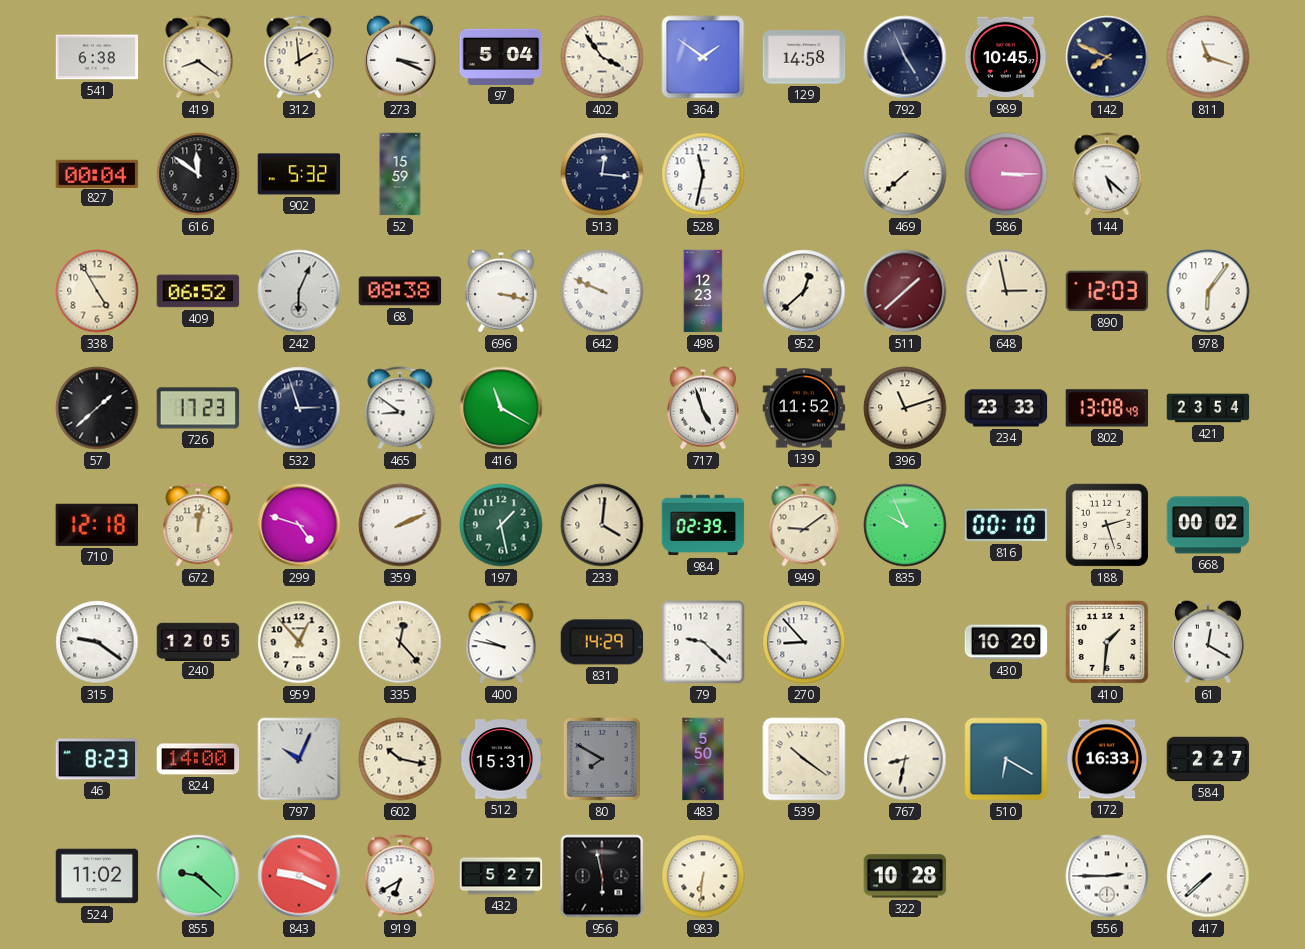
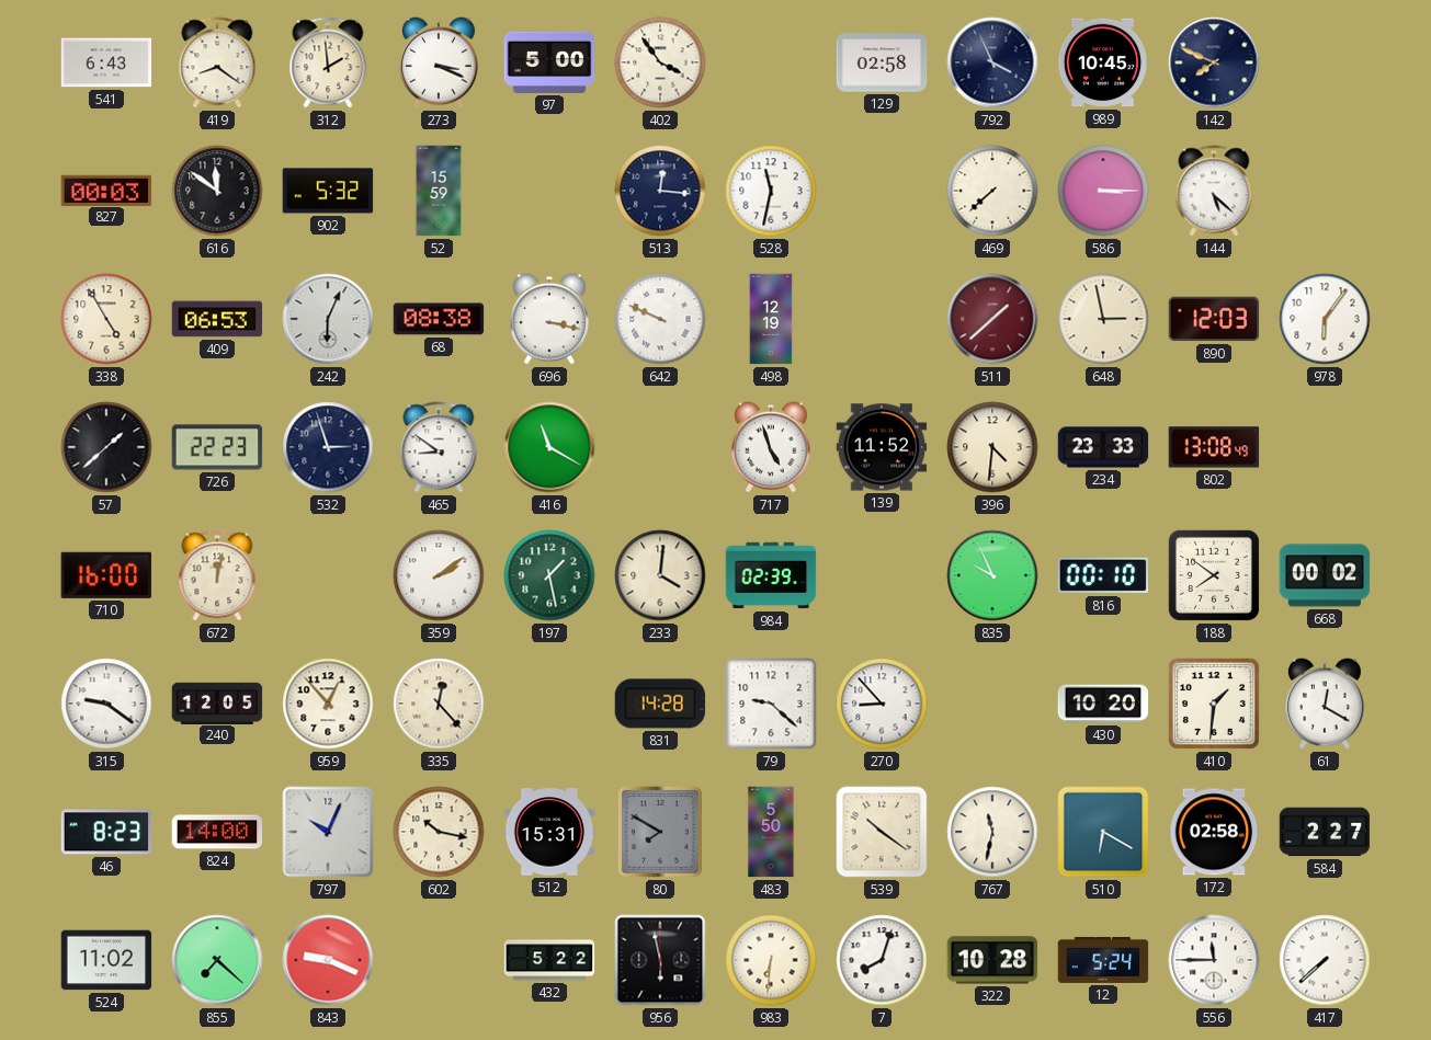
541: 6:38 -> 6:43 (106, 62)
97: 5:04 -> 5:00 (549, 62)
364: 1:51 -> none (703, 57)
129: 14:58 -> 02:58 (882, 62)
792: 4:56 -> 3:56 (992, 62)
811: 11:18 -> none (1208, 57)
827: 00:04 -> 00:03 (106, 190)
409: 06:52 -> 06:53 (217, 319)
498: 12:23 -> 12:19 (771, 319)
952: 12:38 -> none (804, 291)
726: 17:23 -> 22:23 (217, 447)
396: 11:12 -> 4:31 (992, 447)
421: 23:54 -> none (1208, 408)
710: 12:18 -> 16:00 (105, 575)
299: 4:48 -> none (299, 525)
359: 2:11 -> 2:09 (439, 575)
949: 9:09 -> none (804, 525)
188: 2:27 -> 7:51 (1214, 575)
400: 9:47 -> none (501, 642)
831: 14:29 -> 14:28 (660, 704)
767: 8:32 -> 11:32 (992, 832)
172: 16:33 -> 02:58 (1214, 832)
855: 9:22 -> 7:22 (217, 960)
919: 6:40 -> none (400, 876)
432: 5:27 -> 5:22 (549, 960)
7: none -> 8:03 (882, 960)
12: none -> 5:24 (1103, 960)
556: 2:45 -> 11:45 (1214, 960)
